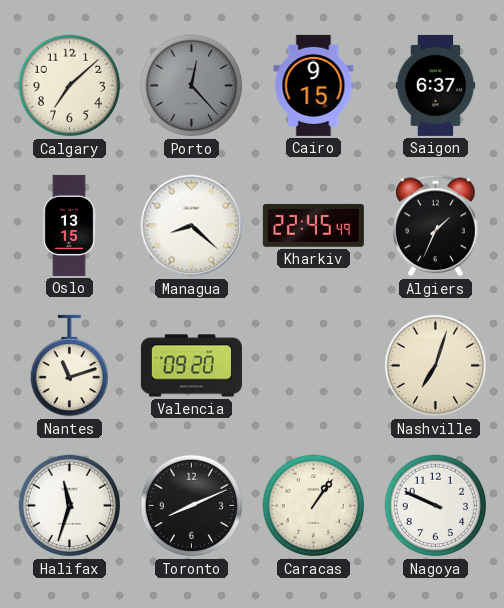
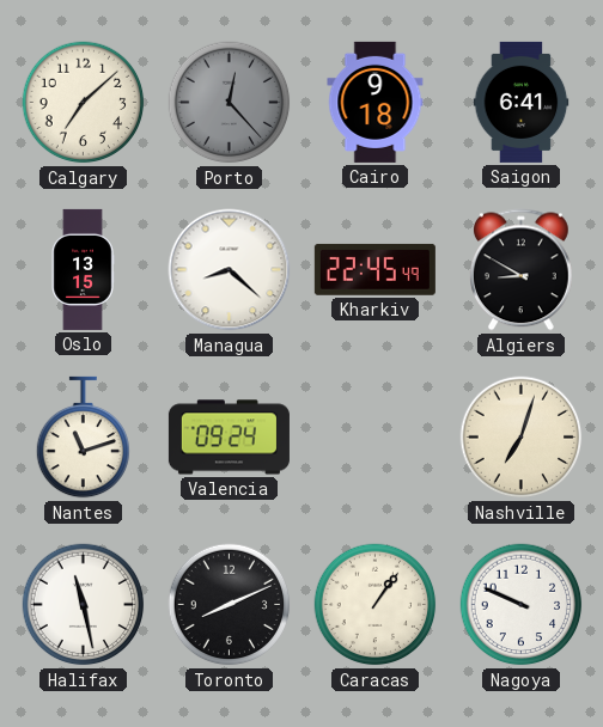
Cairo: 9:15 -> 9:18 (376, 102)
Saigon: 6:37 -> 6:41 (522, 102)
Algiers: 1:34 -> 8:50 (522, 270)
Valencia: 09:20 -> 09:24 (229, 438)
Halifax: 11:33 -> 11:28 (84, 605)
